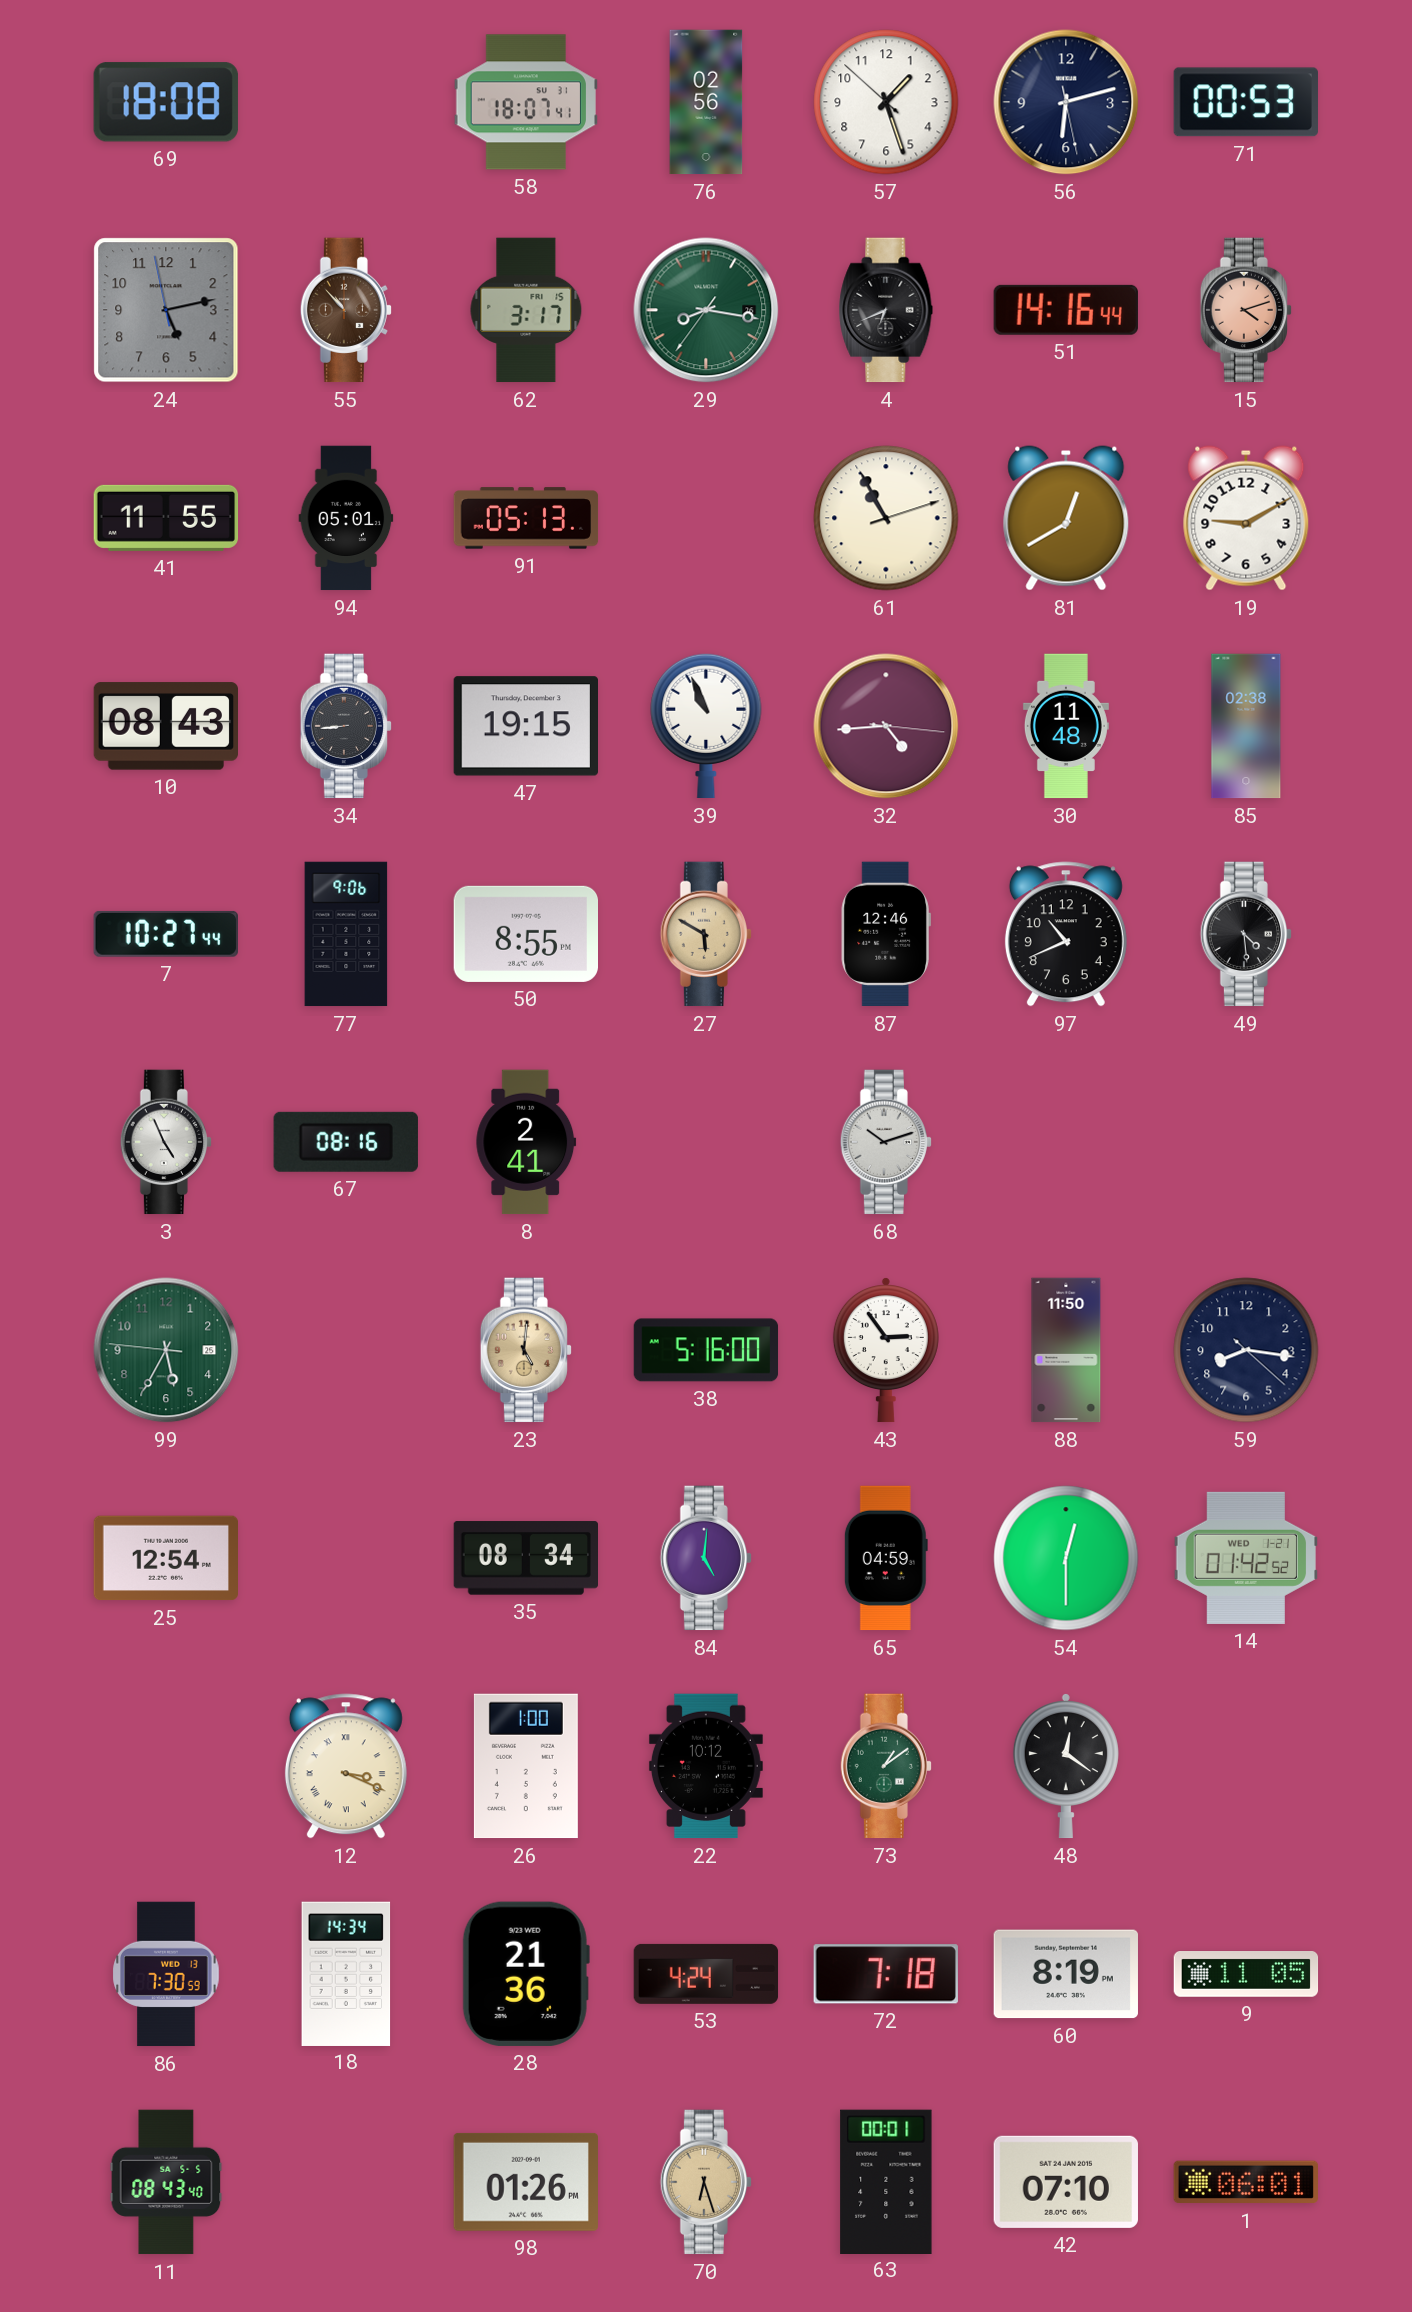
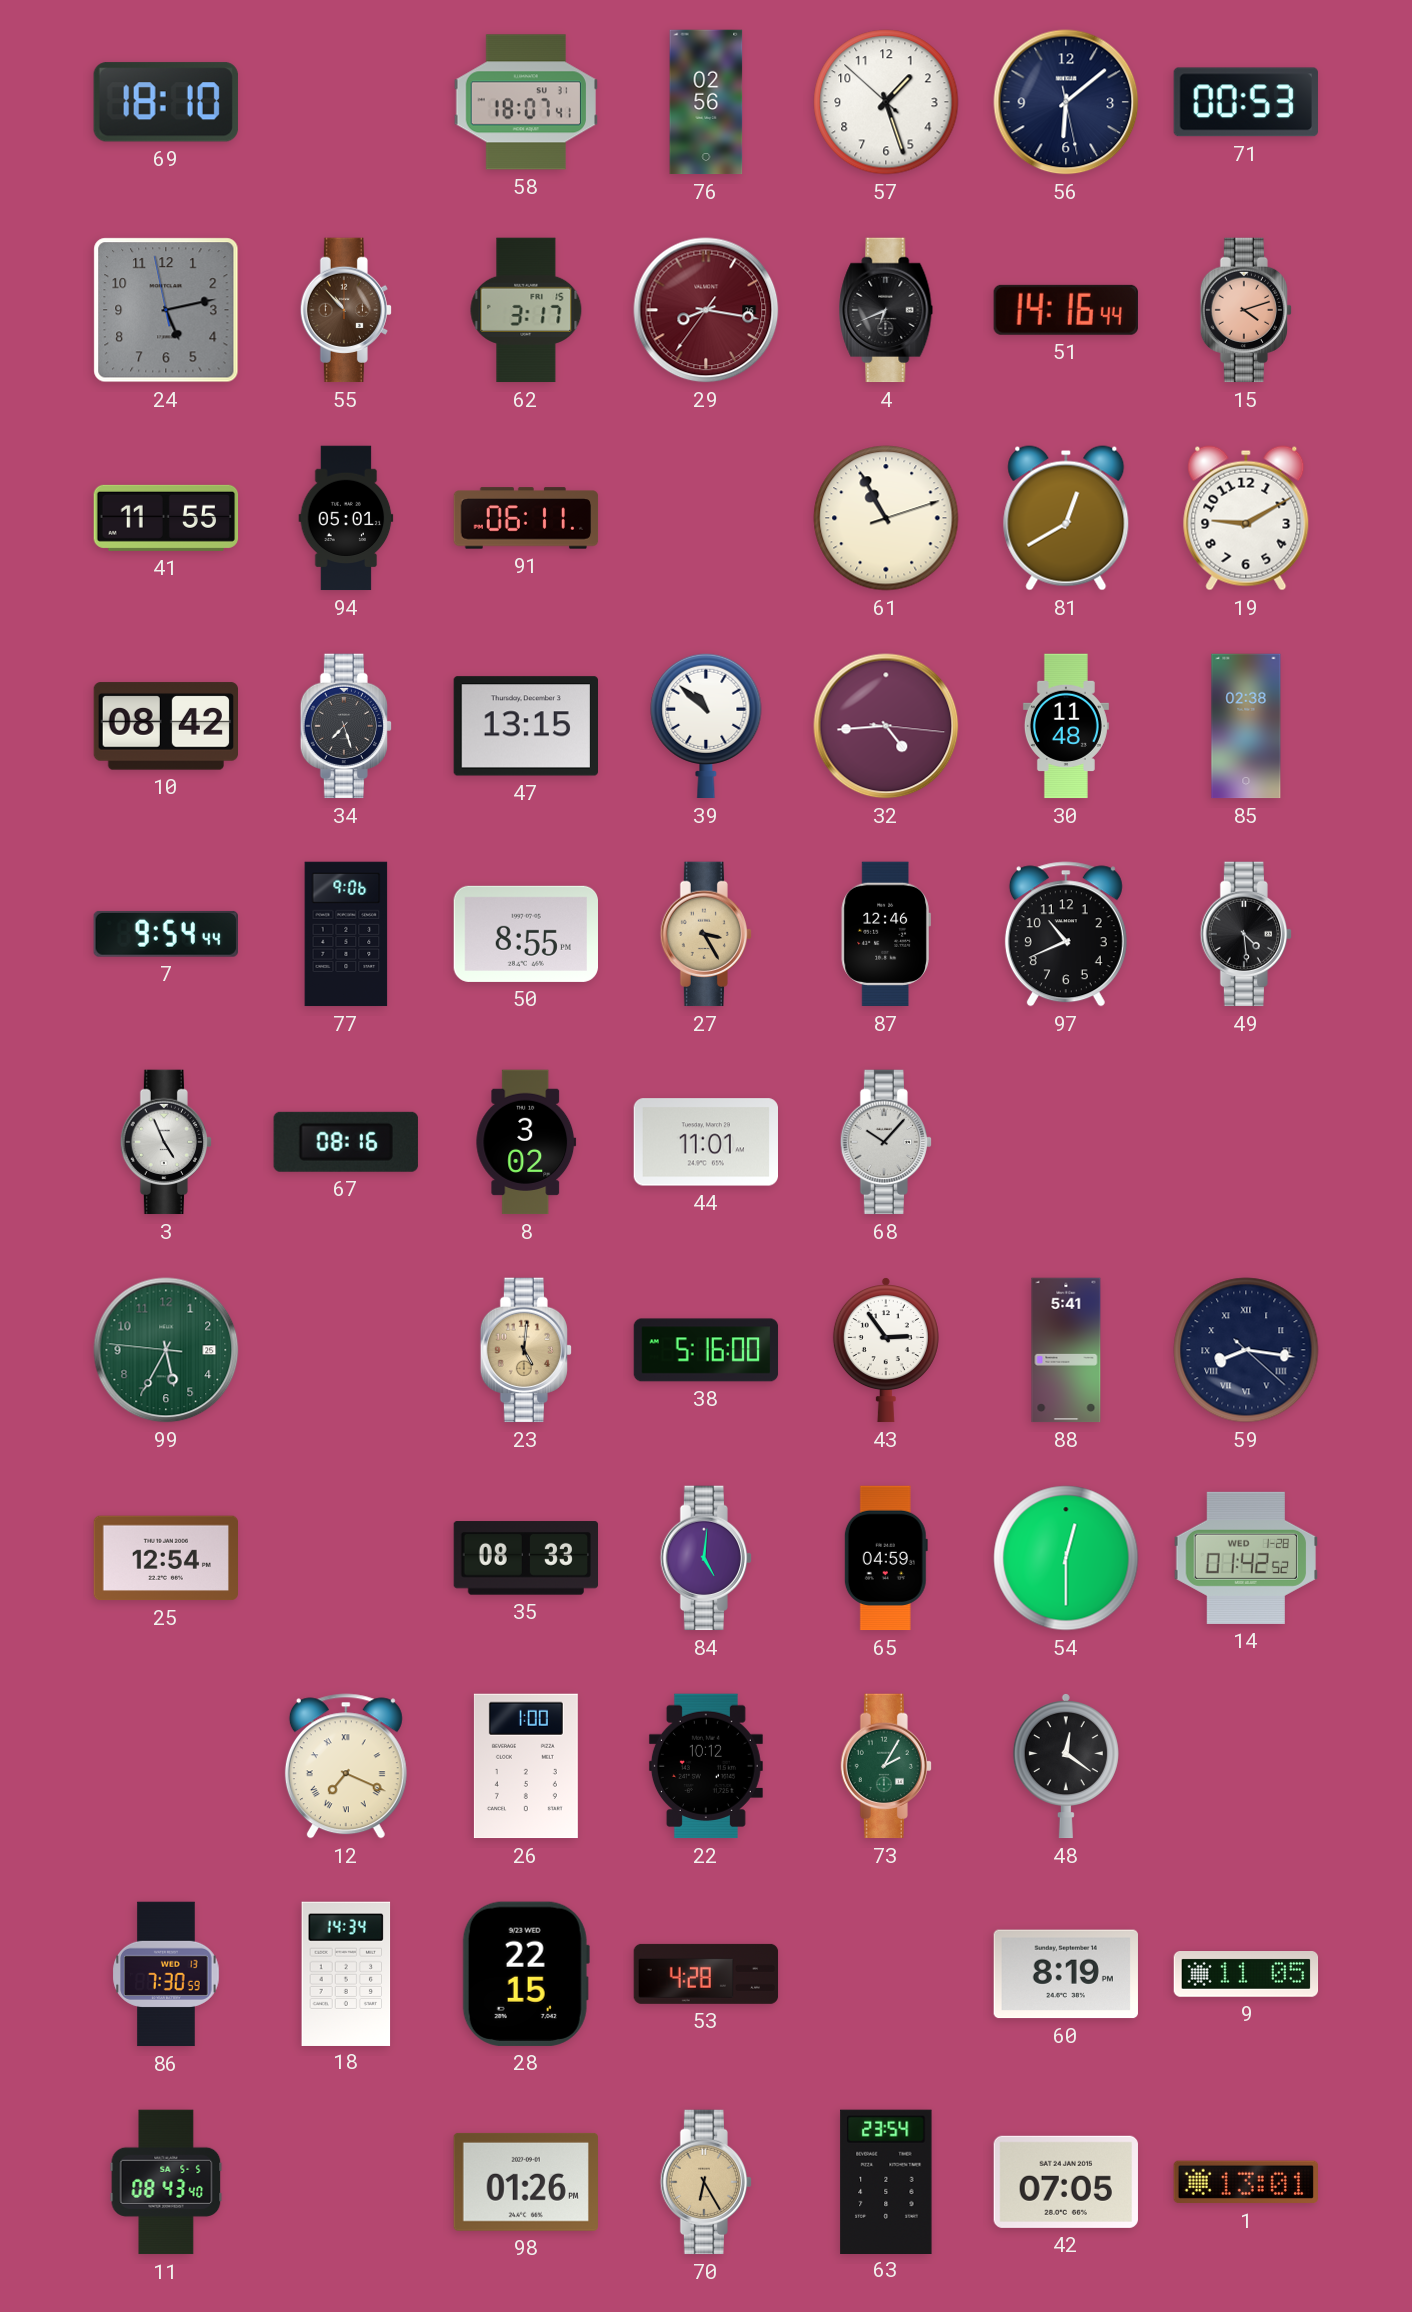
69: 18:08 -> 18:10 (166, 102)
56: 6:12 -> 6:08 (1066, 102)
29 dial: green -> burgundy (706, 310)
91: 05:13 -> 06:11 (526, 518)
10: 08:43 -> 08:42 (165, 726)
34: 8:44 -> 7:27 (345, 726)
47: 19:15 -> 13:15 (525, 726)
39: 10:56 -> 10:52 (706, 726)
7: 10:27 -> 9:54 (166, 934)
27: 5:50 -> 3:25 (705, 934)
8: 2:41 -> 3:02 (526, 1142)
44: none -> 11:01 (705, 1142)
68: 10:12 -> 10:07 (885, 1142)
88: 11:50 -> 5:41 (1066, 1350)
59 numerals: Arabic -> Roman (1246, 1350)
35: 08:34 -> 08:33 (525, 1558)
14 date: WED 1-21 -> WED 1-28 (1245, 1558)
12: 3:19 -> 7:19 (346, 1766)
73: 1:09 -> 2:05 (885, 1766)
28: 21:36 -> 22:15 (526, 1974)
53: 4:24 -> 4:28 (706, 1974)
72: 7:18 -> none (886, 1974)
70: 6:27 -> 6:25 (705, 2182)
63: 00:01 -> 23:54 (886, 2181)
42: 07:10 -> 07:05 (1066, 2182)
1: 06:01 -> 13:01 (1245, 2182)
